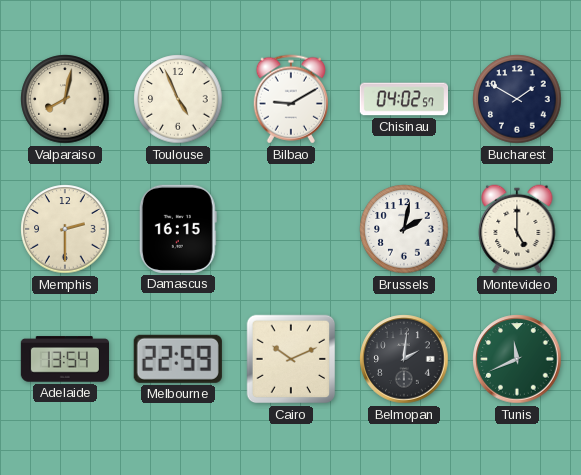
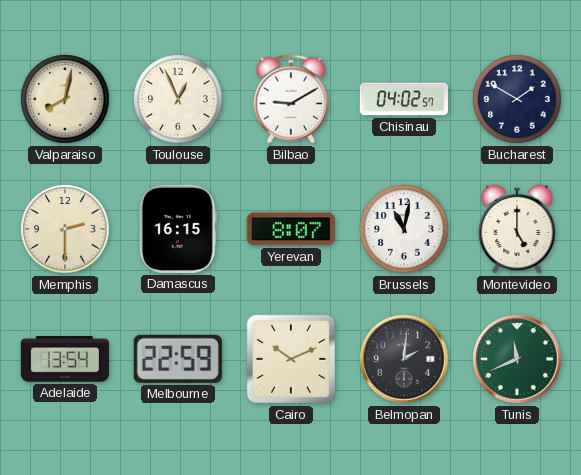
Toulouse: 4:56 -> 12:56 (178, 99)
Yerevan: none -> 8:07 (291, 229)
Brussels: 2:02 -> 11:02 (404, 229)
